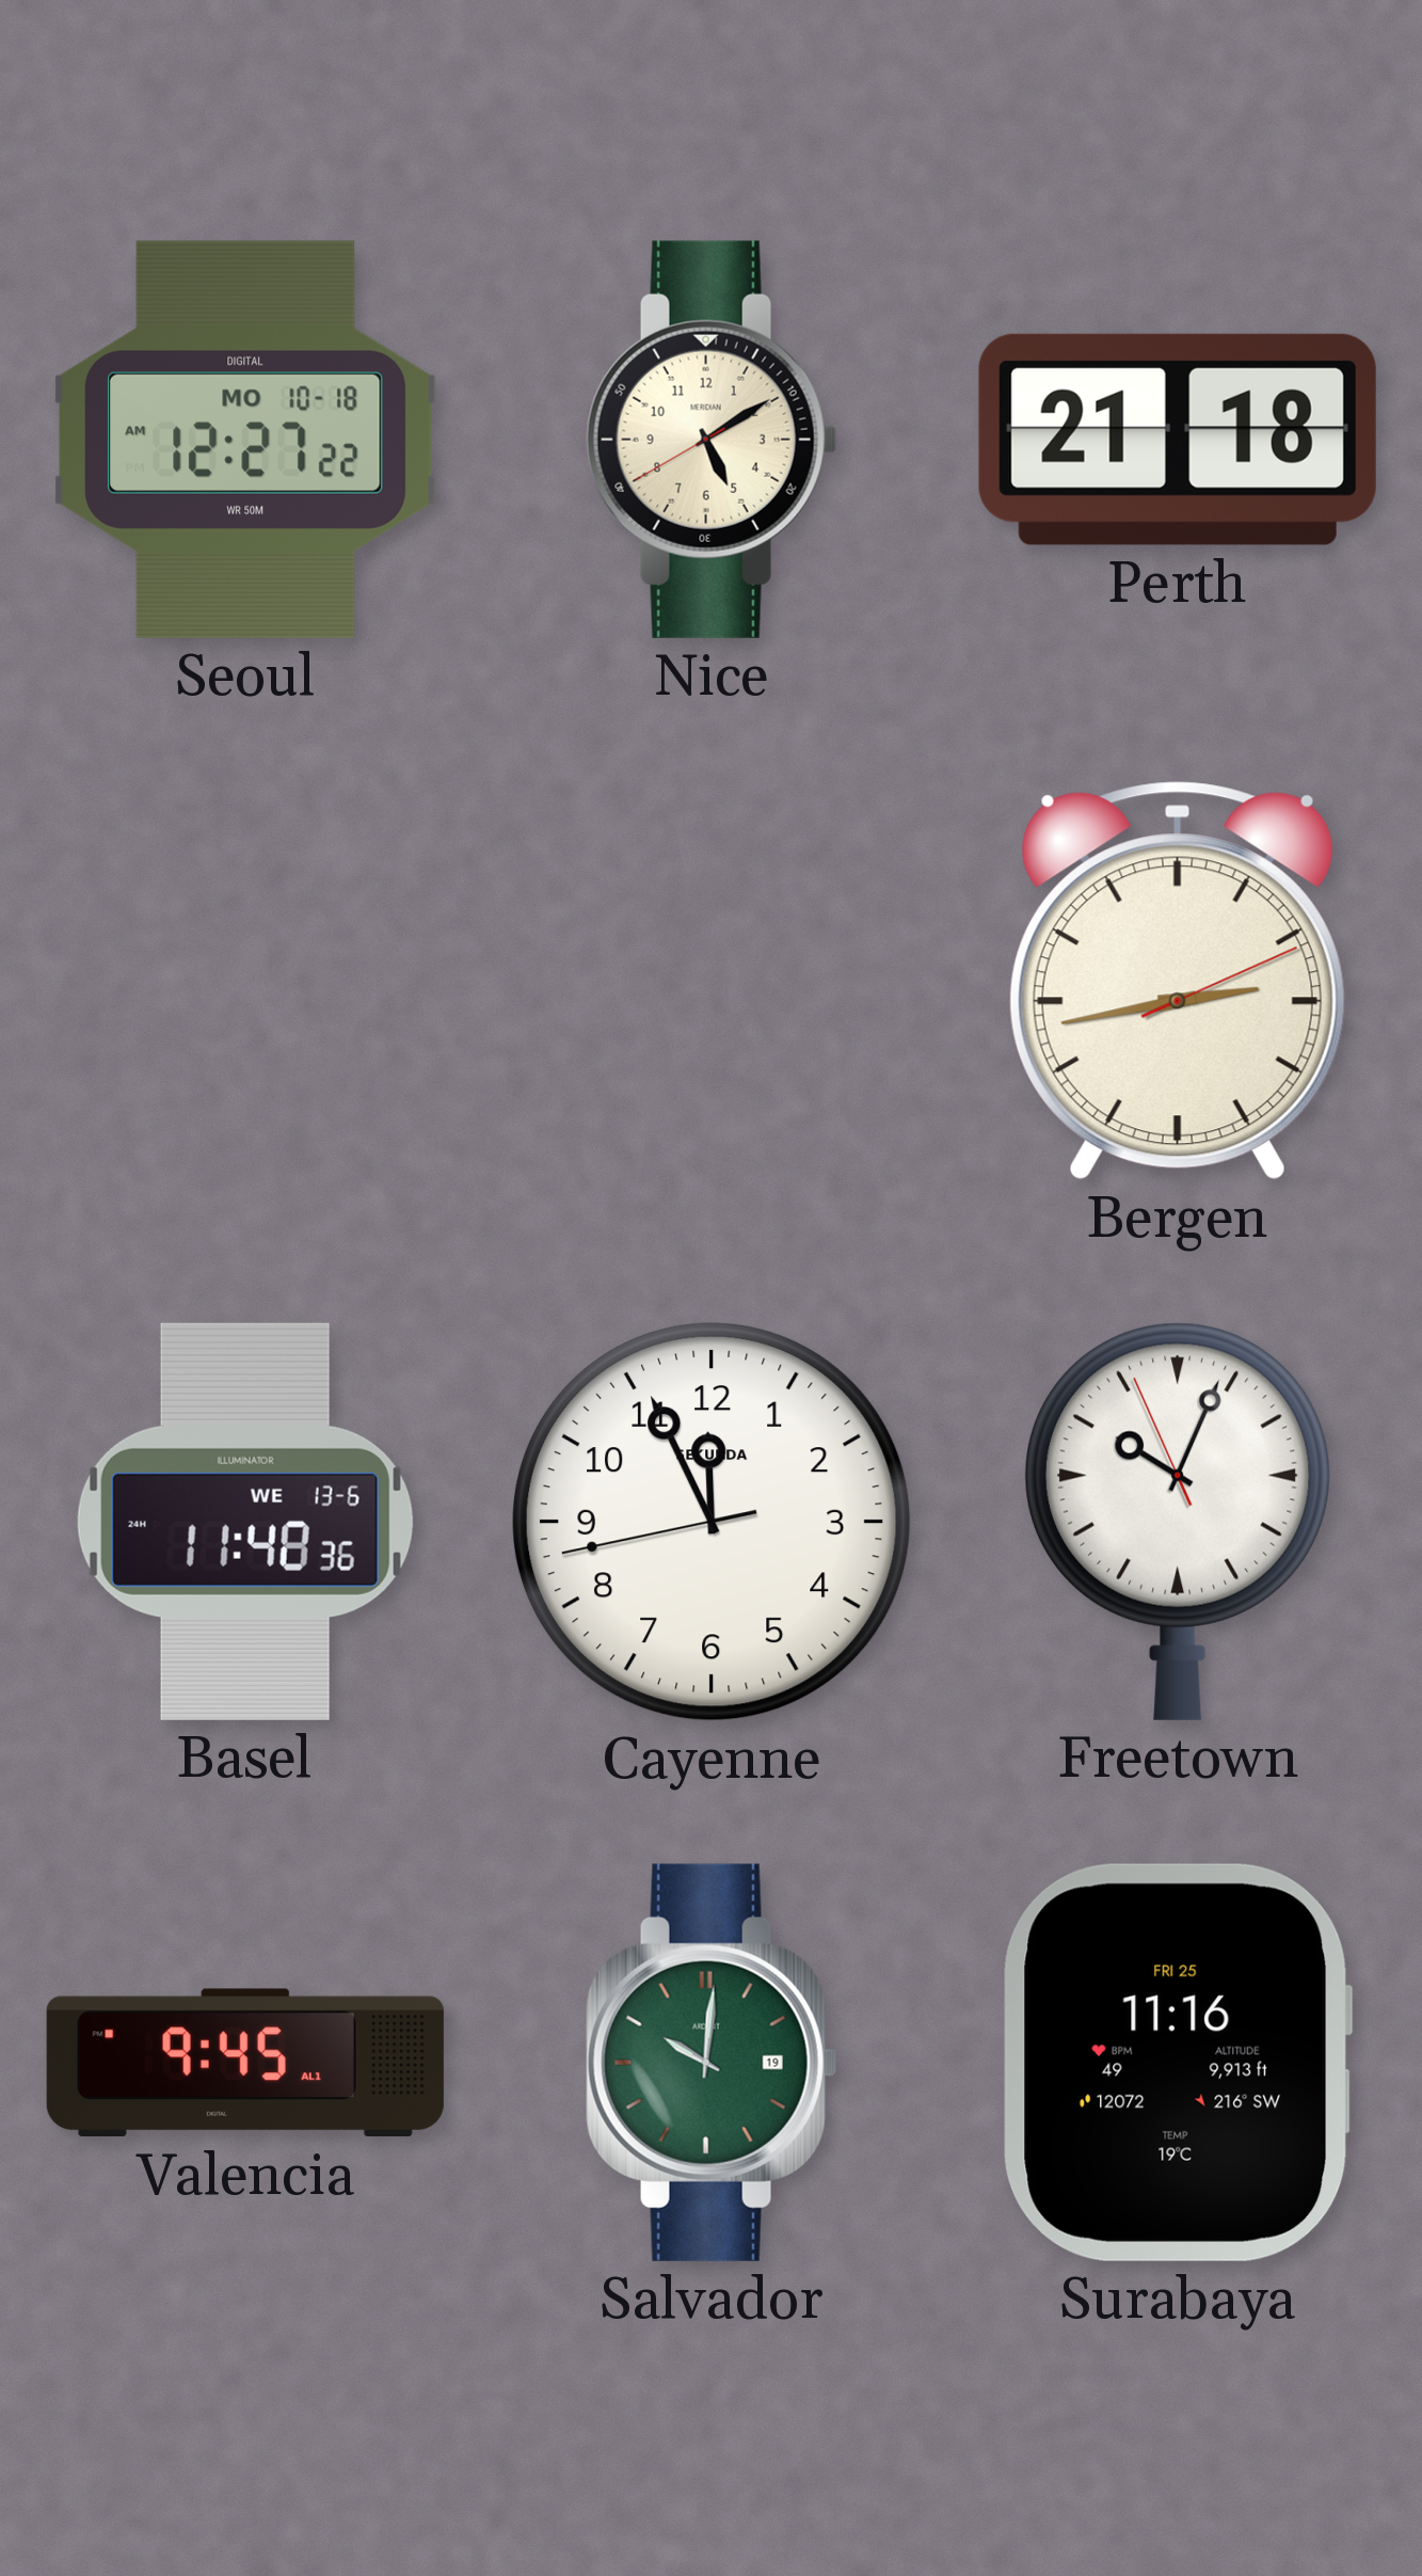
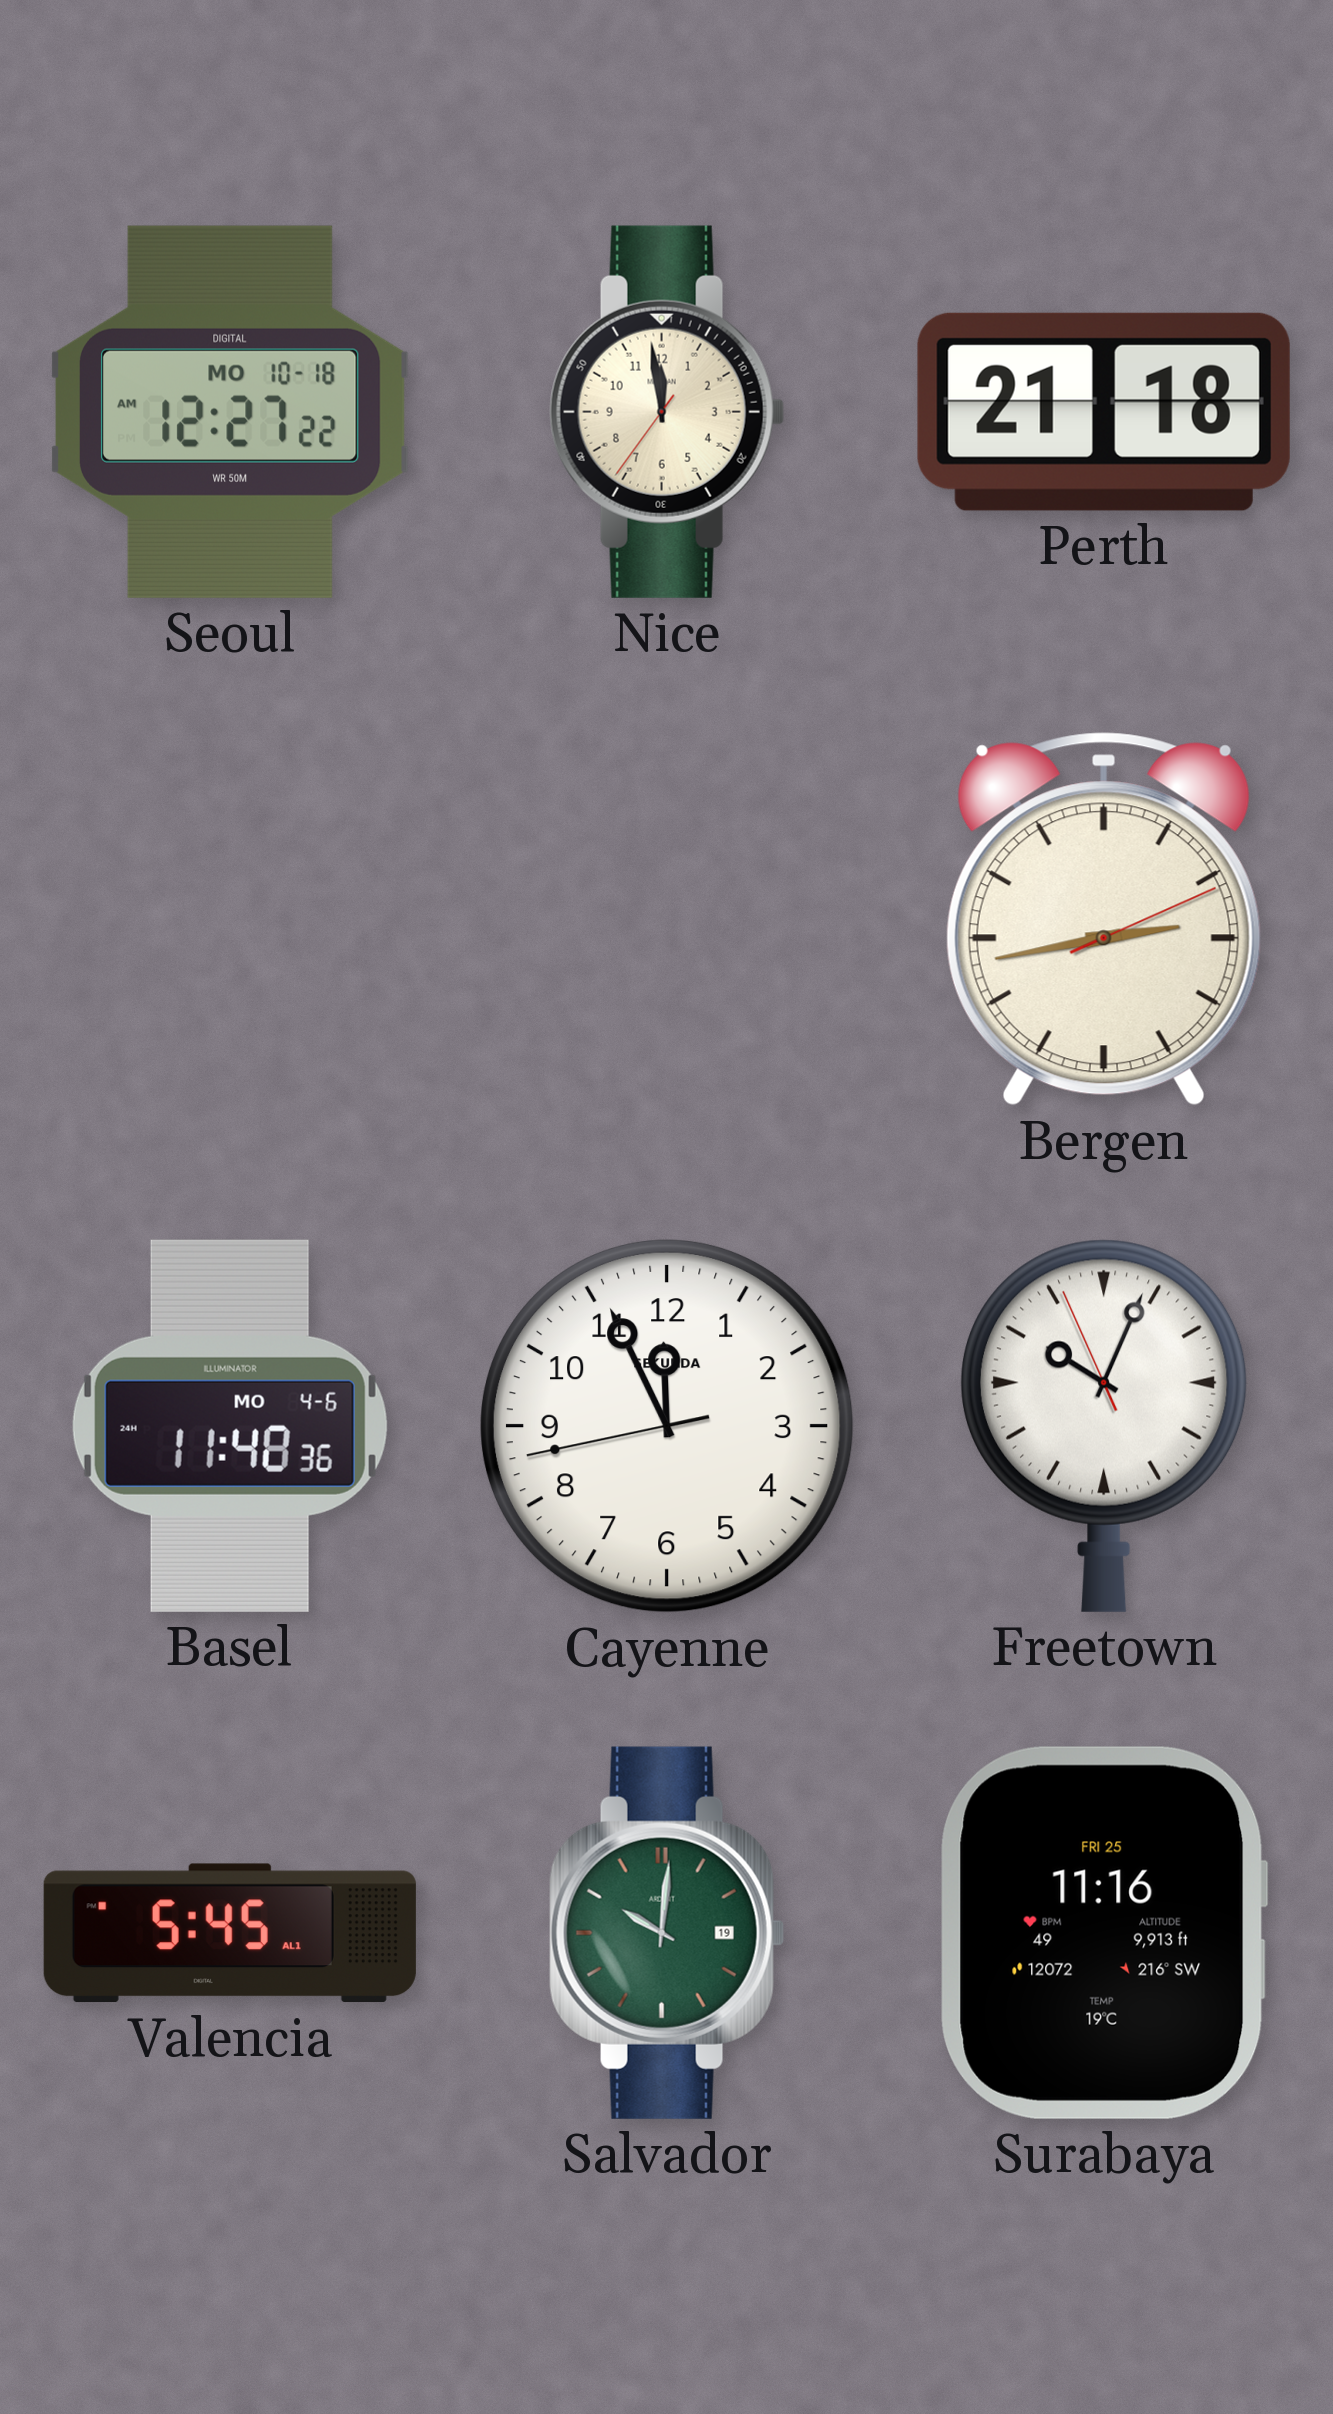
Nice: 5:09 -> 11:58 (667, 412)
Basel date: WE 13-6 -> MO 4-6 (230, 1426)
Valencia: 9:45 -> 5:45 (230, 1933)
